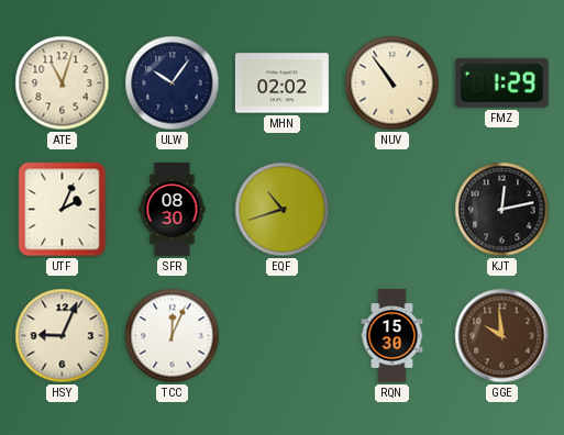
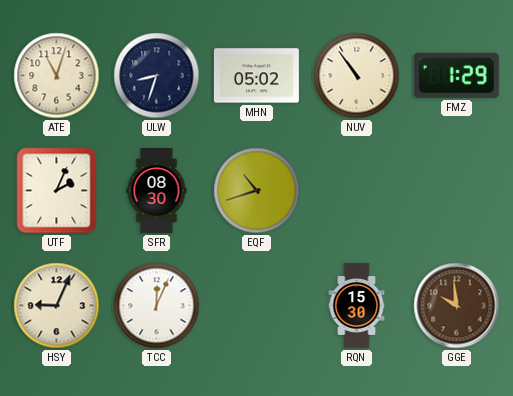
ULW: 10:06 -> 8:33 (157, 76)
MHN: 02:02 -> 05:02 (256, 76)
KJT: 12:13 -> none (502, 210)
